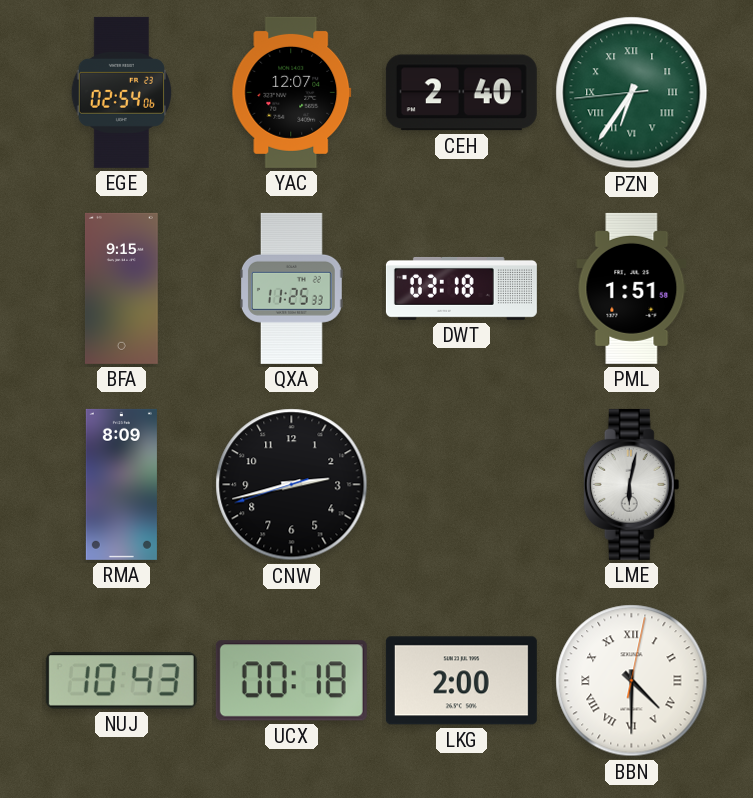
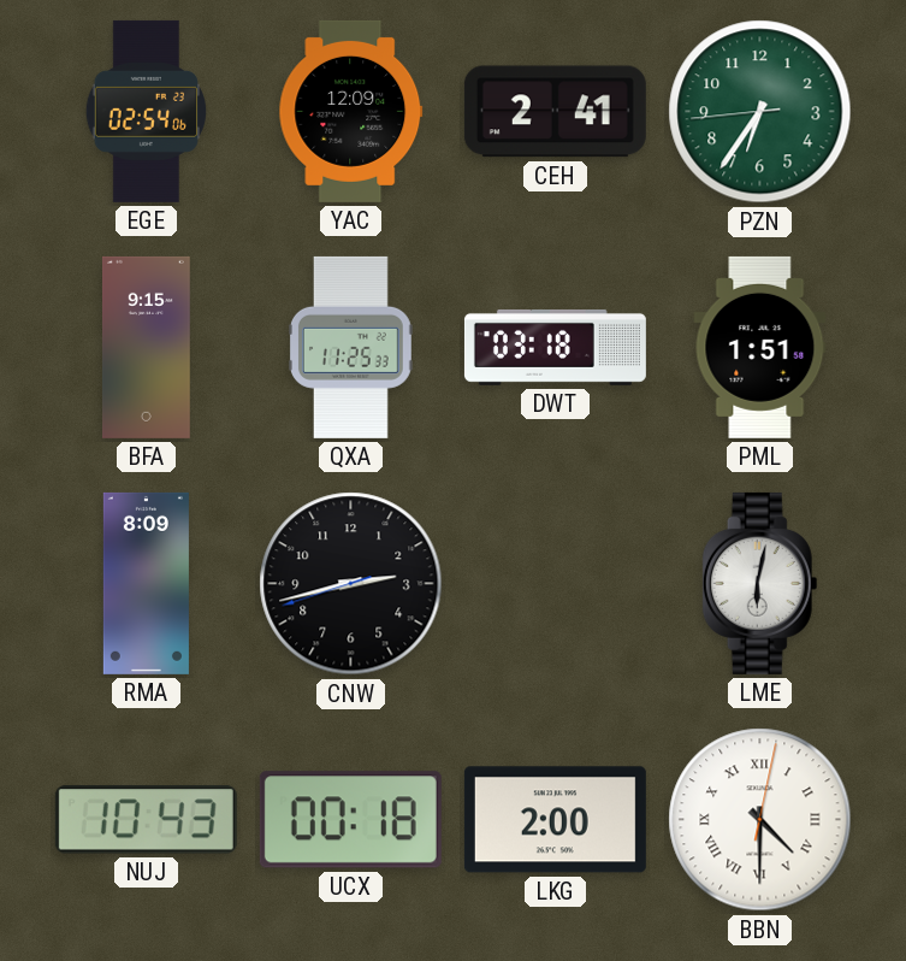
YAC: 12:07 -> 12:09 (351, 111)
CEH: 2:40 -> 2:41 (555, 112)
PZN numerals: Roman -> Arabic (760, 112)
